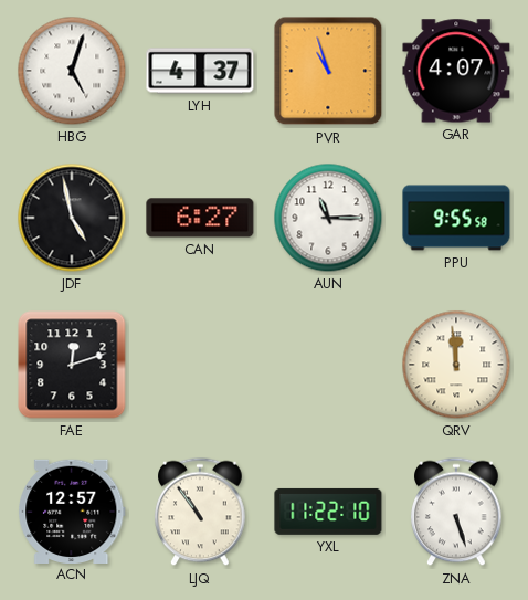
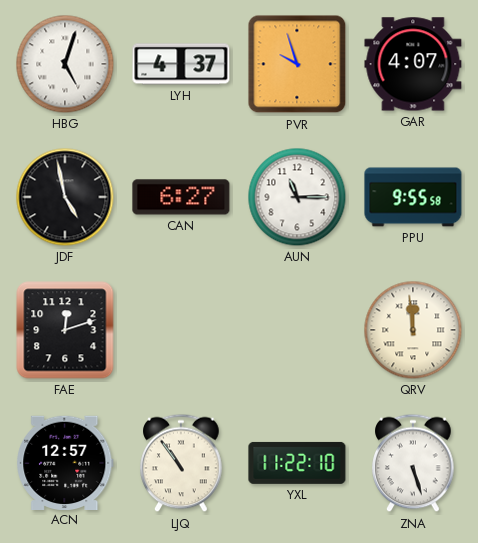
PVR: 10:57 -> 9:57 (297, 64)
